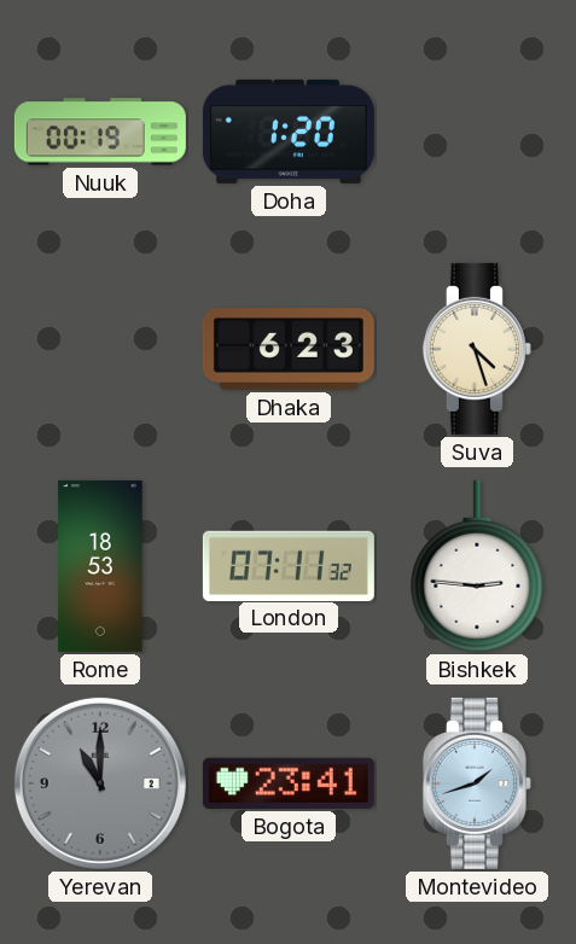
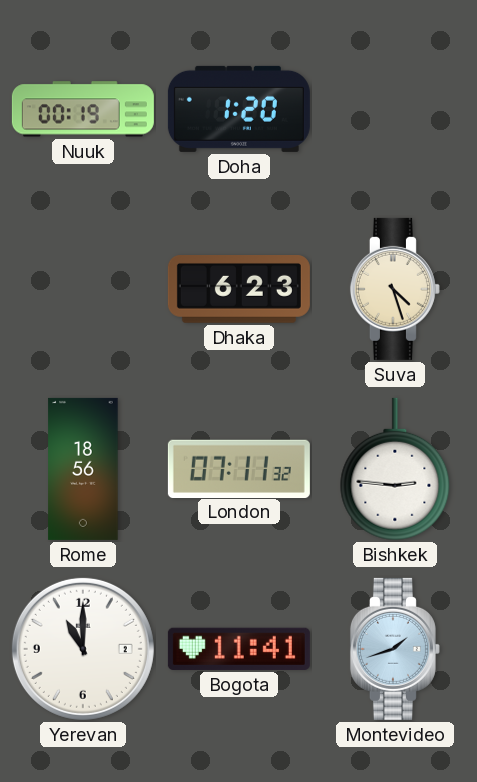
Rome: 18:53 -> 18:56 (83, 469)
Yerevan dial: grey -> white (83, 649)
Bogota: 23:41 -> 11:41 (239, 649)
